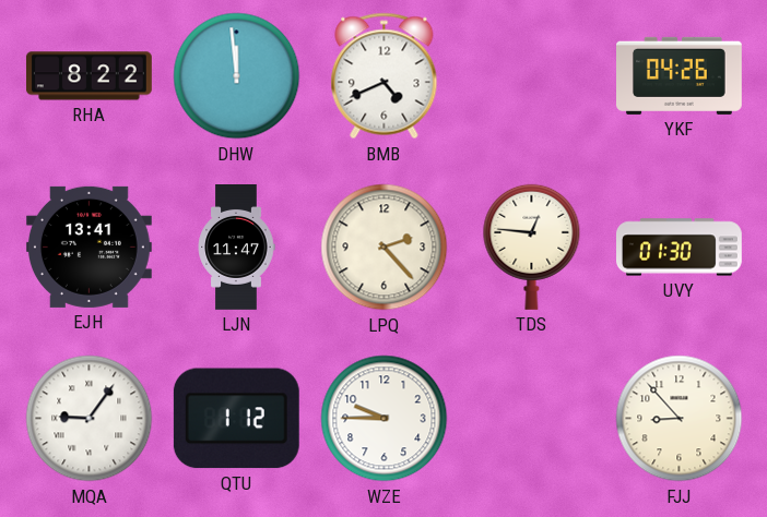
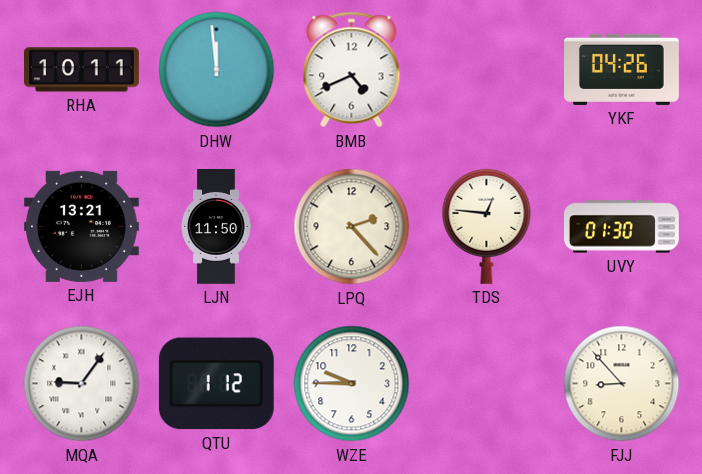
RHA: 8:22 -> 10:11 (81, 70)
EJH: 13:41 -> 13:21 (81, 226)
LJN: 11:47 -> 11:50 (216, 227)
